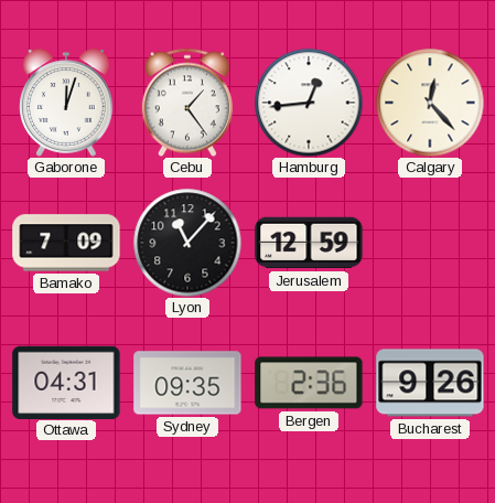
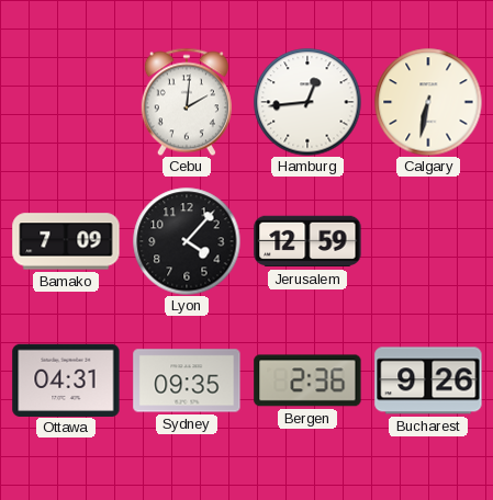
Gaborone: 12:03 -> none (66, 103)
Cebu: 1:24 -> 2:01 (187, 102)
Calgary: 12:23 -> 6:32 (428, 102)
Lyon: 11:07 -> 4:07 (187, 241)
